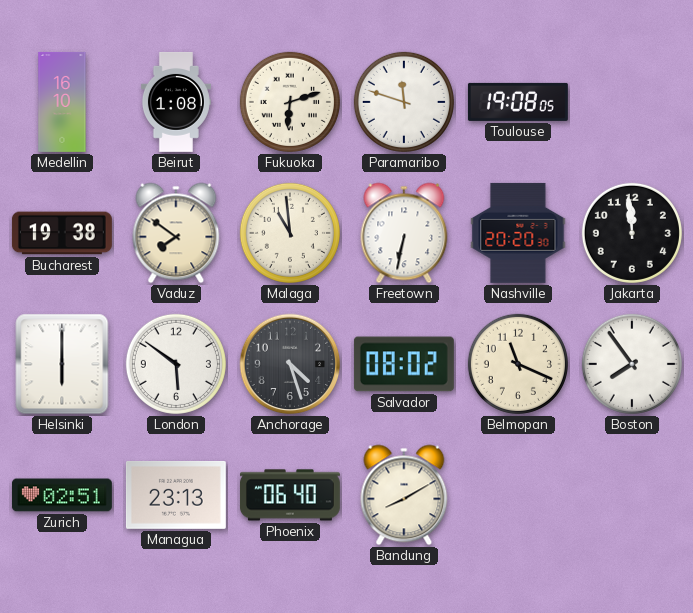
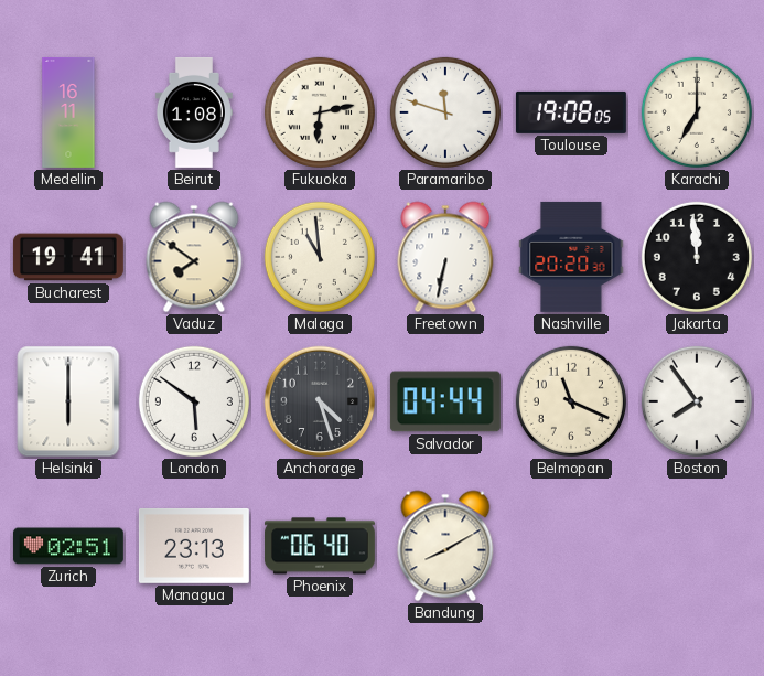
Medellin: 16:10 -> 16:11 (68, 112)
Fukuoka: 6:12 -> 6:13 (320, 112)
Karachi: none -> 7:00 (697, 112)
Bucharest: 19:38 -> 19:41 (68, 257)
Salvador: 08:02 -> 04:44 (445, 401)
